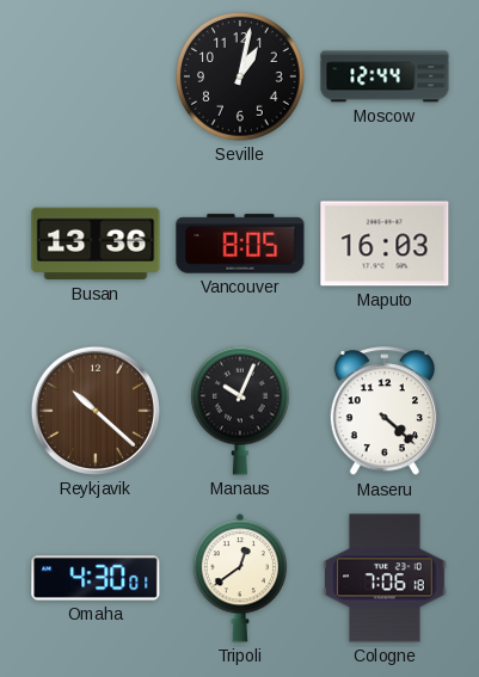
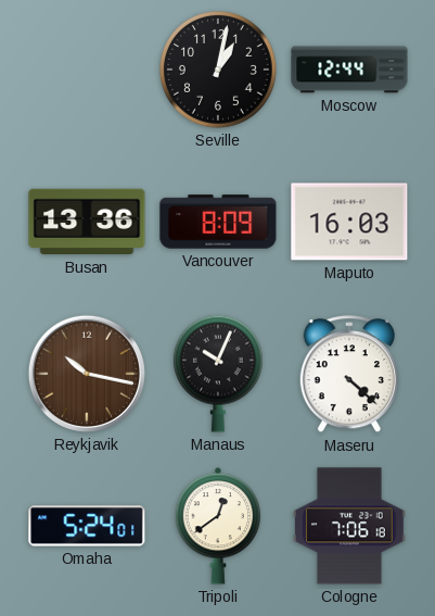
Vancouver: 8:05 -> 8:09 (218, 222)
Reykjavik: 10:22 -> 10:17 (87, 374)
Omaha: 4:30 -> 5:24 (87, 526)
